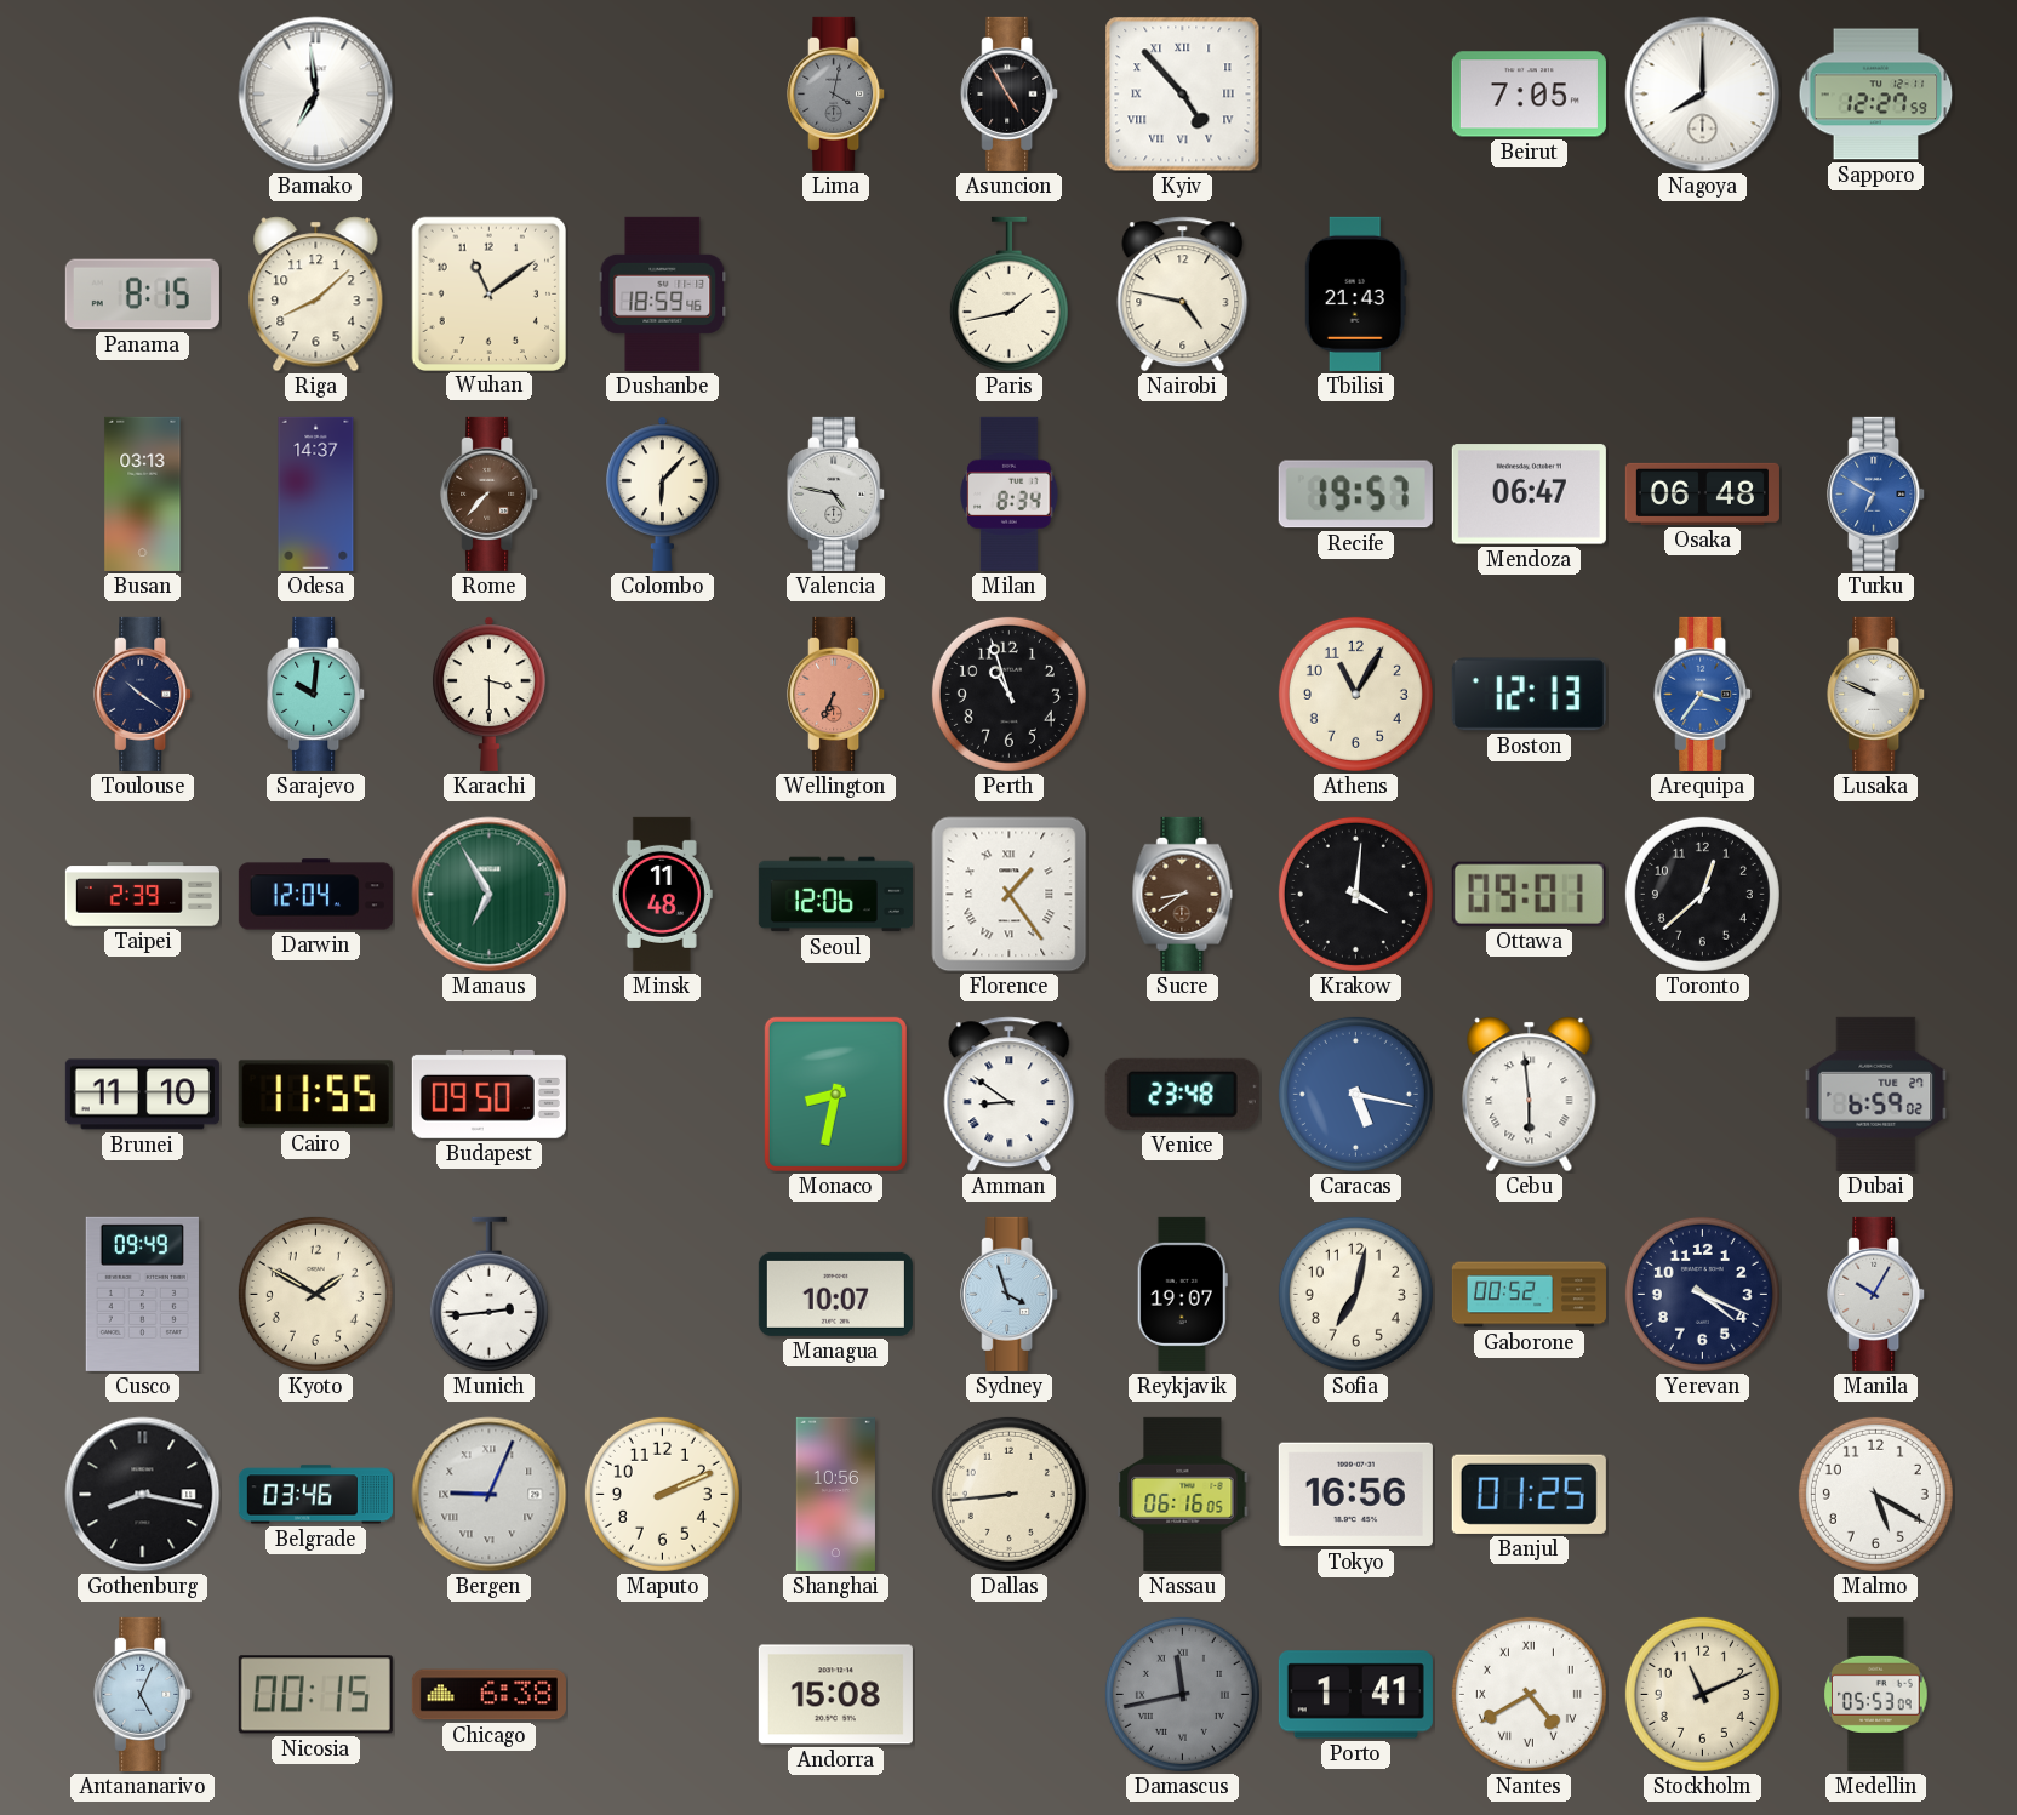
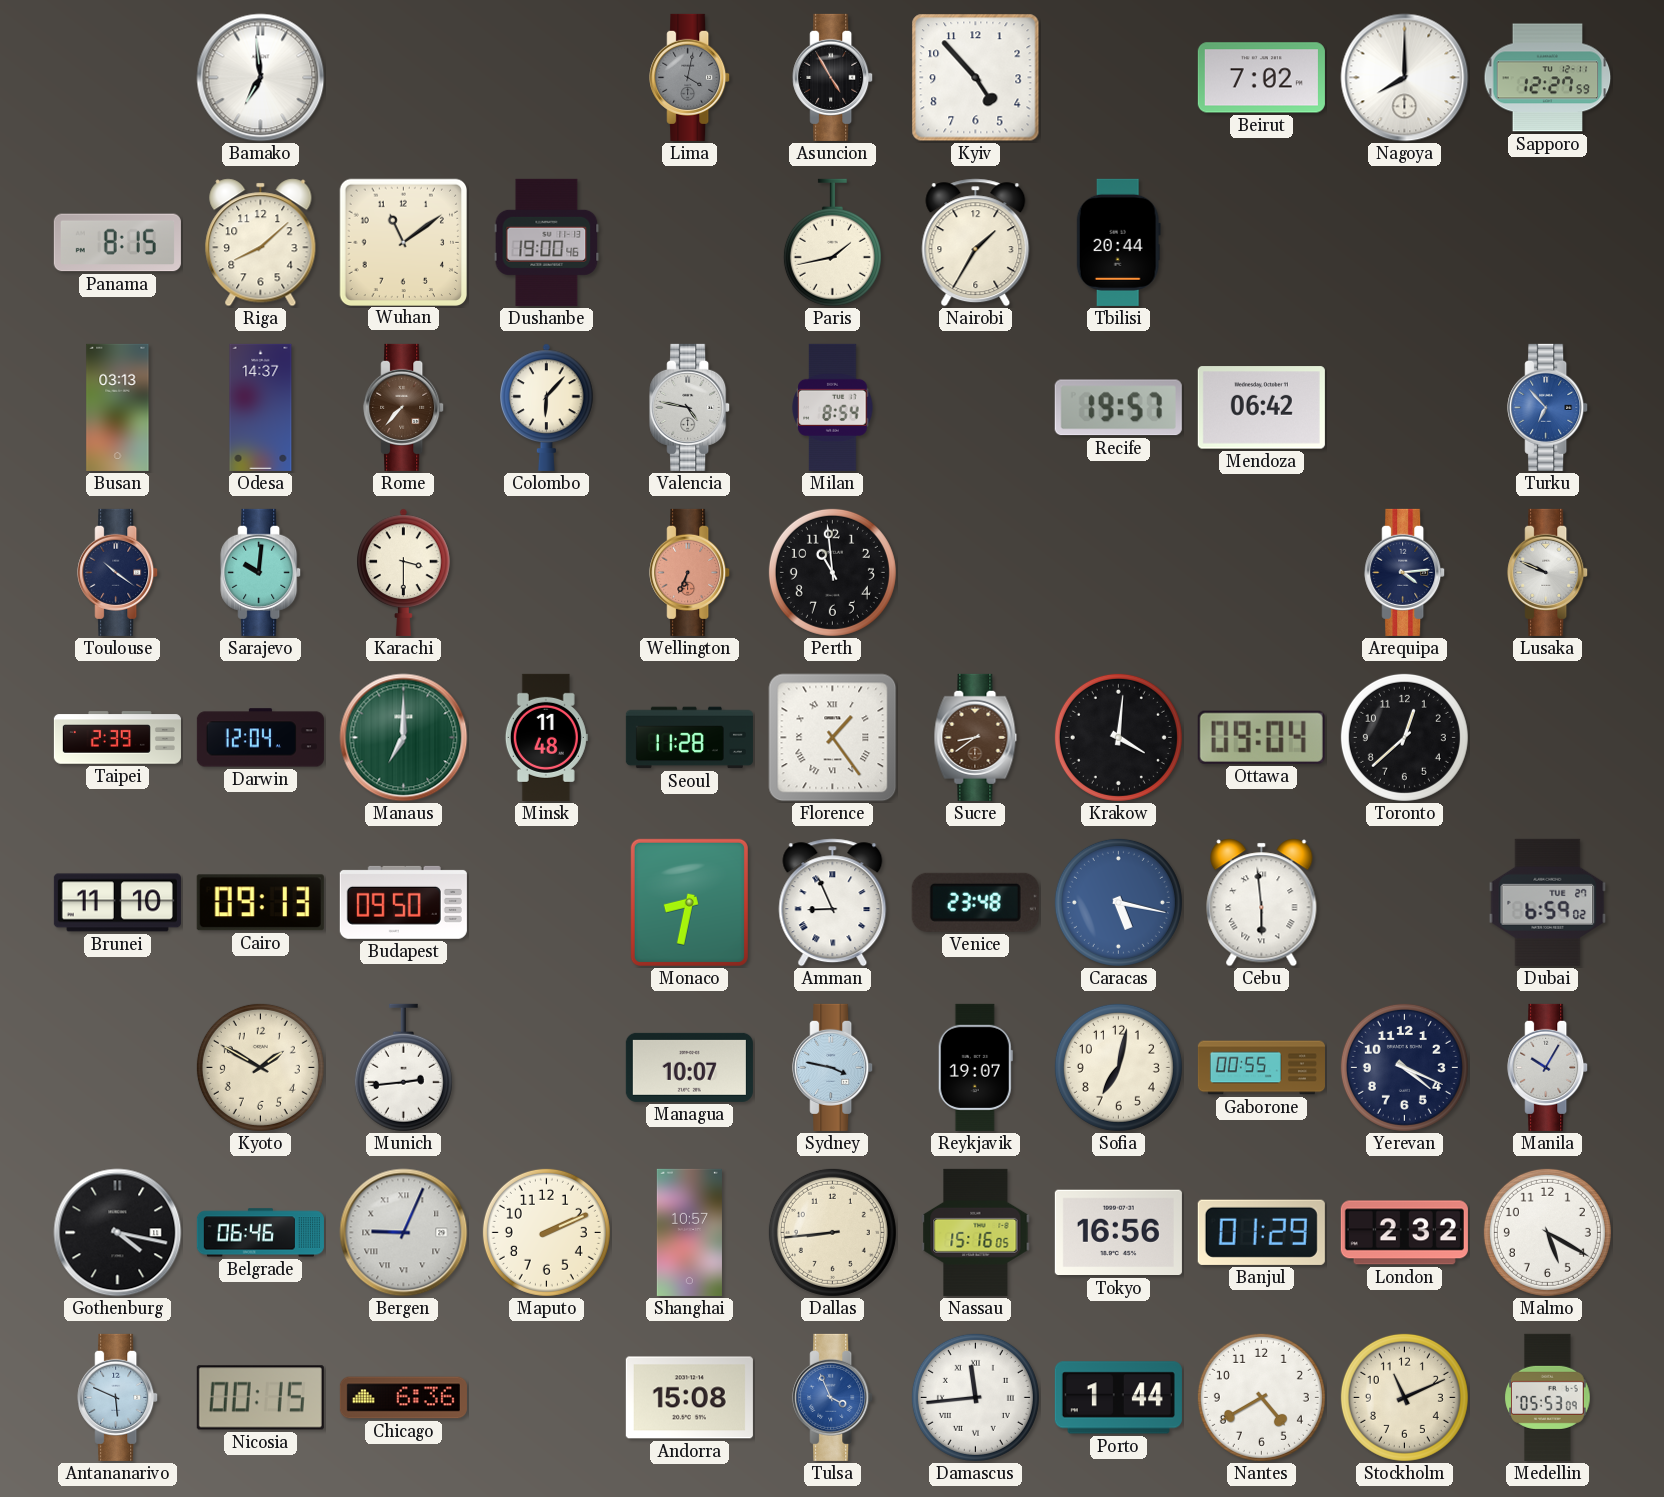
Kyiv numerals: Roman -> Arabic (976, 78)
Beirut: 7:05 -> 7:02 (1261, 78)
Dushanbe: 18:59 -> 19:00 (547, 242)
Nairobi: 4:47 -> 1:35 (976, 243)
Tbilisi: 21:43 -> 20:44 (1118, 242)
Milan: 8:34 -> 8:54 (833, 407)
Mendoza: 06:47 -> 06:42 (1261, 408)
Osaka: 06:48 -> none (1702, 493)
Turku: 6:50 -> 6:53 (1548, 407)
Perth: 10:57 -> 10:59 (832, 572)
Athens: 11:05 -> none (1355, 694)
Boston: 12:13 -> none (1529, 695)
Arequipa: 3:36 -> 4:14 (1405, 572)
Arequipa dial: blue -> navy (1405, 572)
Manaus: 6:55 -> 7:00 (404, 738)
Seoul: 12:06 -> 11:28 (689, 738)
Ottawa: 09:01 -> 09:04 (1261, 737)
Cairo: 11:55 -> 09:13 (260, 903)
Amman: 8:51 -> 8:56 (833, 903)
Cusco: 09:49 -> none (142, 1294)
Sydney: 3:57 -> 3:47 (833, 1067)
Gaborone: 00:52 -> 00:55 (1261, 1068)
Gothenburg: 8:17 -> 4:17 (118, 1233)
Belgrade: 03:46 -> 06:46 (260, 1233)
Shanghai: 10:56 -> 10:57 (689, 1232)
Nassau: 06:16 -> 15:16 (976, 1232)
Banjul: 01:25 -> 01:29 (1261, 1232)
London: none -> 2:32 (1404, 1233)
Antananarivo: 5:04 -> 5:49 (118, 1397)
Chicago: 6:38 -> 6:36 (403, 1398)
Tulsa: none -> 3:56 (833, 1397)
Damascus: 11:43 -> 11:44 (975, 1397)
Damascus dial: grey -> white (975, 1397)
Porto: 1:41 -> 1:44 (1118, 1398)
Nantes numerals: Roman -> Arabic (1261, 1397)
